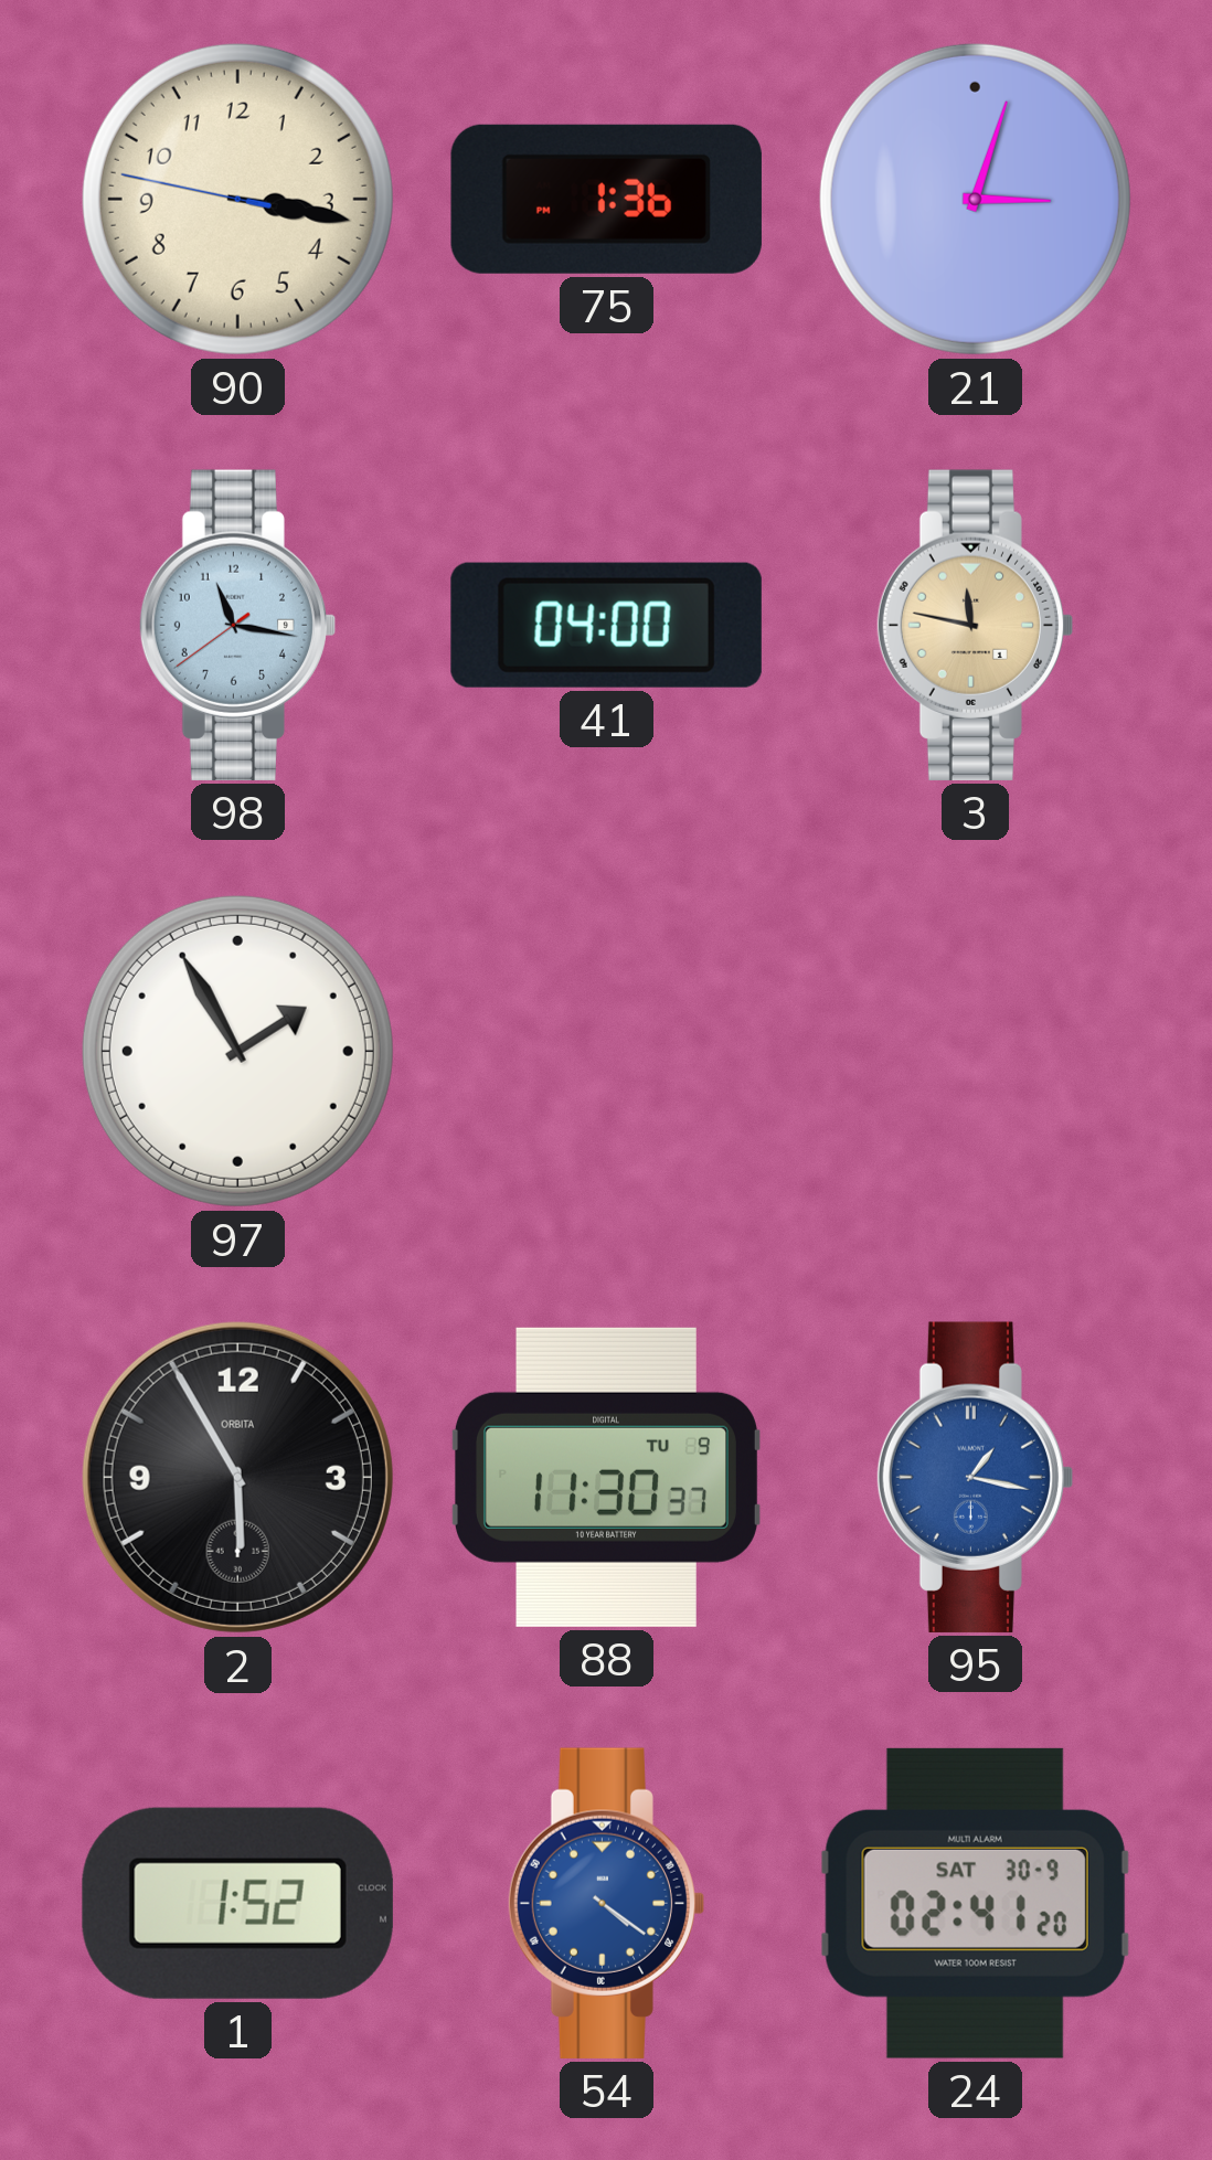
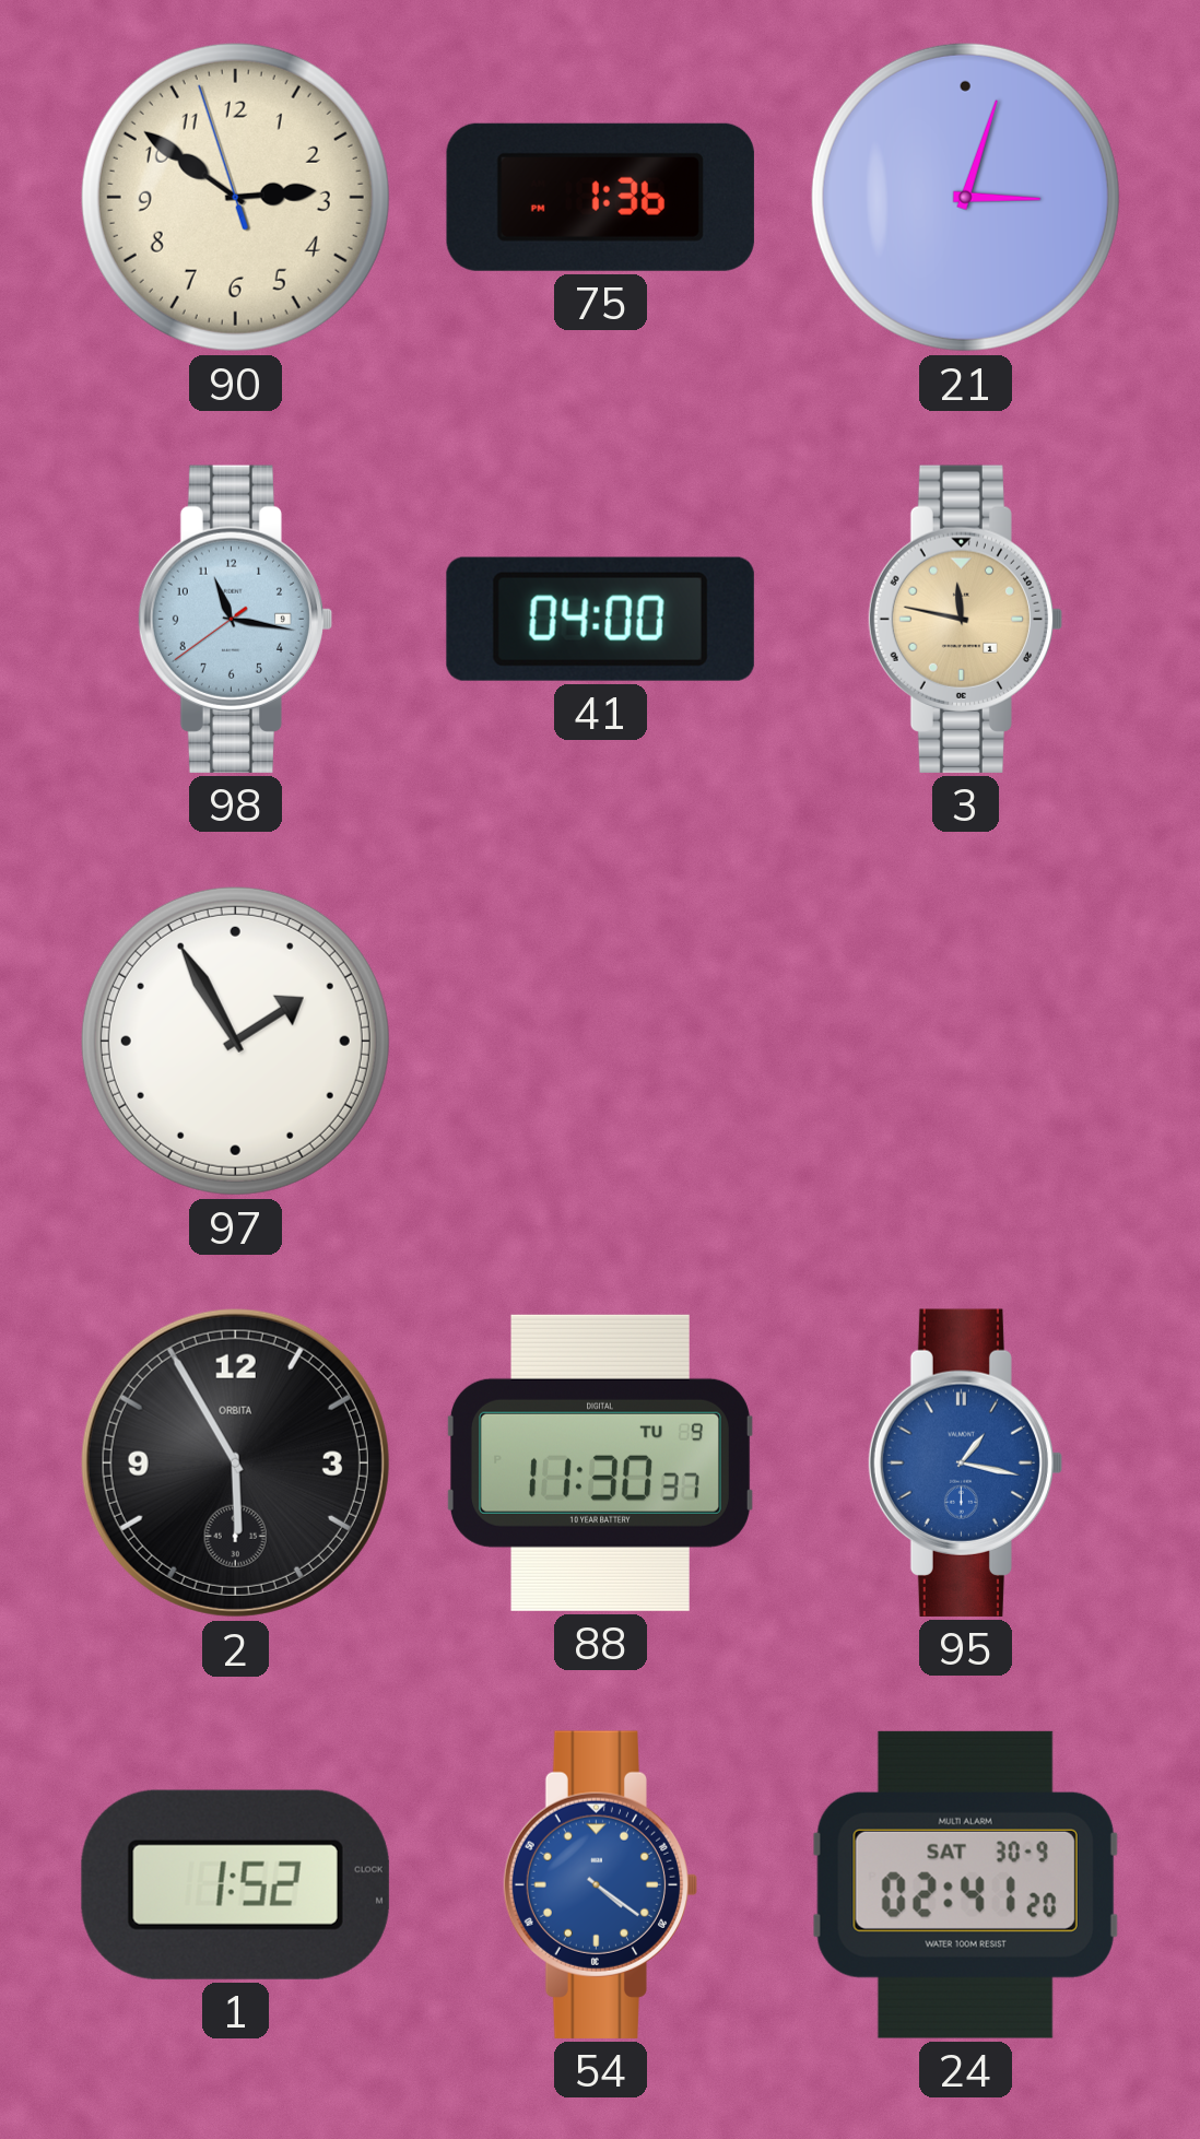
90: 3:16 -> 2:50 (235, 197)
